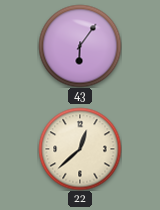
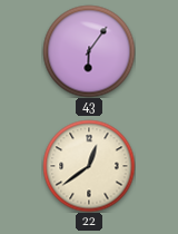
22: 12:38 -> 12:39 (89, 166)
